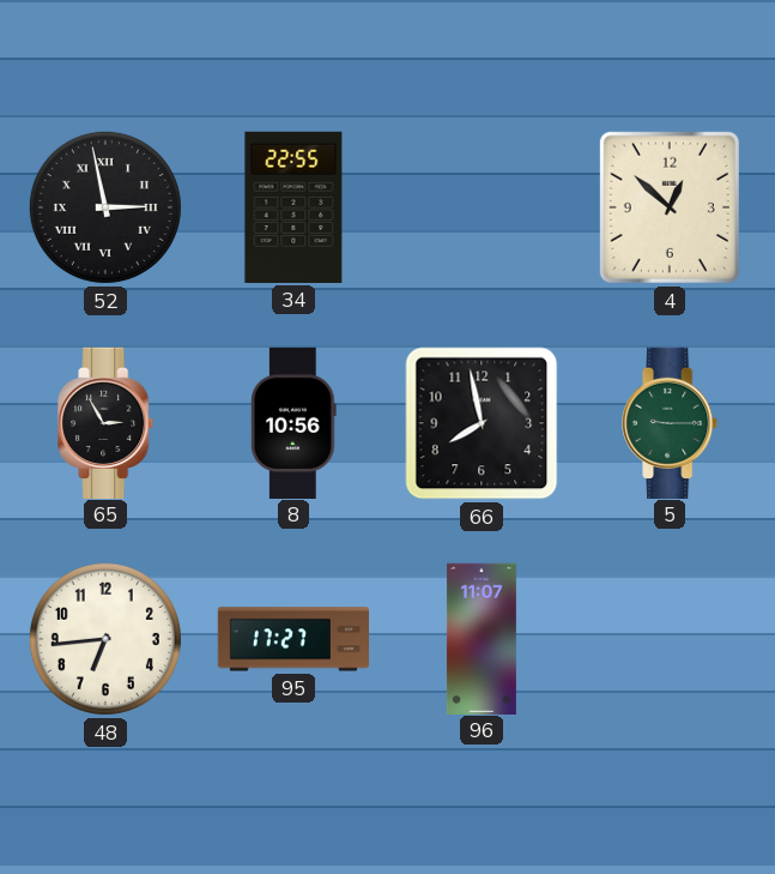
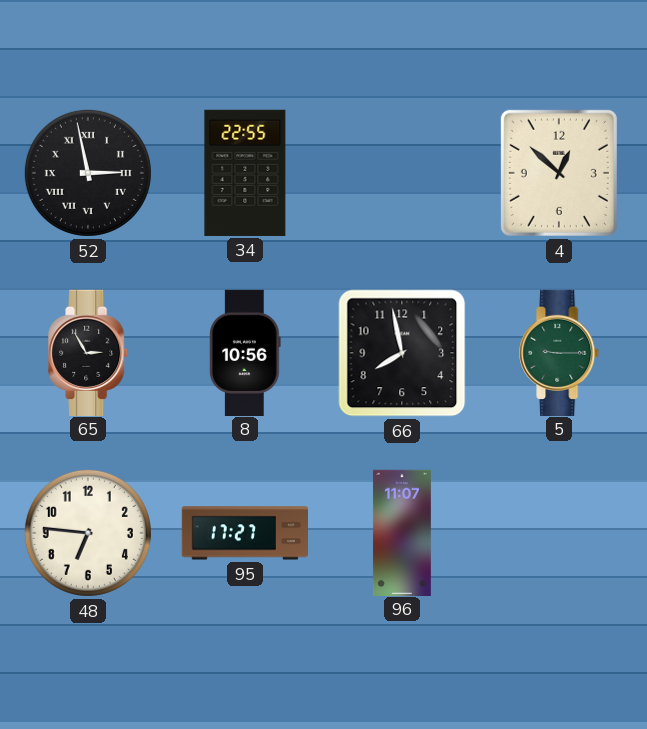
48: 6:44 -> 6:46 (88, 533)
